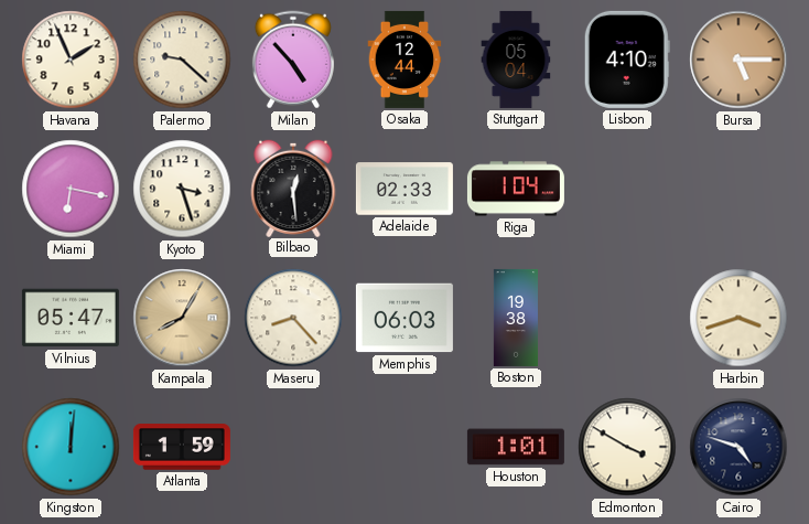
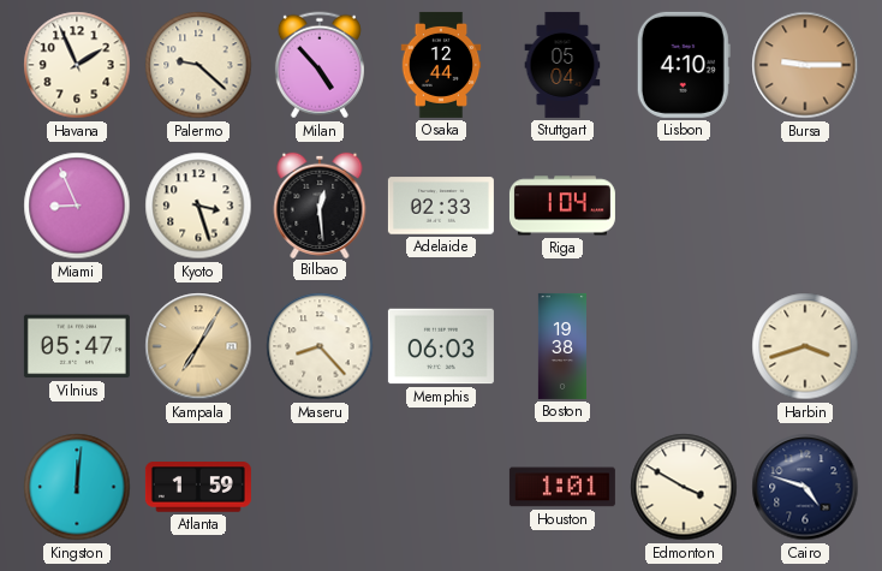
Bursa: 5:15 -> 9:15 (805, 65)
Miami: 6:17 -> 8:56 (77, 206)
Kampala: 8:05 -> 7:05 (198, 346)
